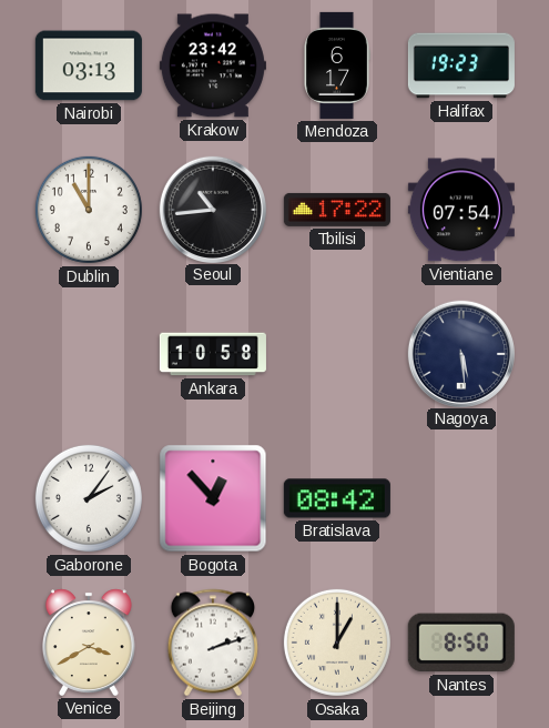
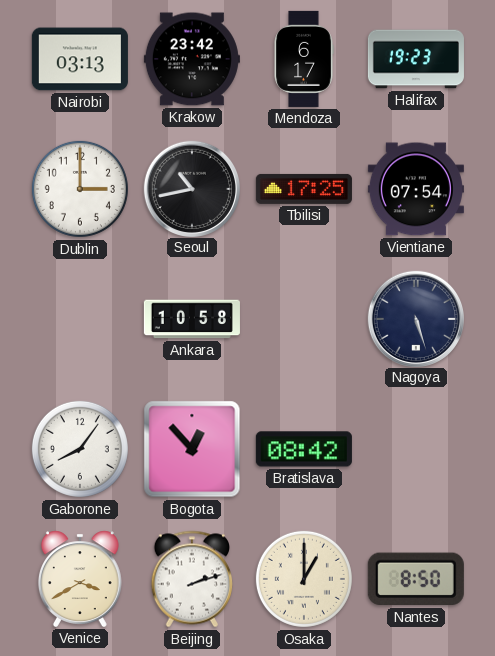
Dublin: 11:00 -> 3:00 (80, 189)
Seoul: 10:44 -> 10:43 (191, 188)
Tbilisi: 17:22 -> 17:25 (304, 189)
Nagoya: 5:29 -> 5:27 (415, 318)
Gaborone: 2:06 -> 8:06 (80, 449)
